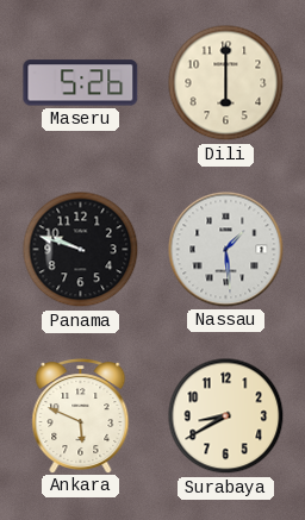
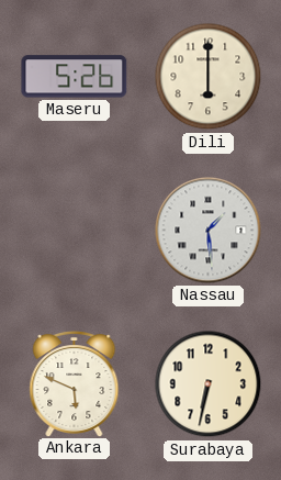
Panama: 9:48 -> none (81, 250)
Surabaya: 8:40 -> 6:32 (209, 384)
